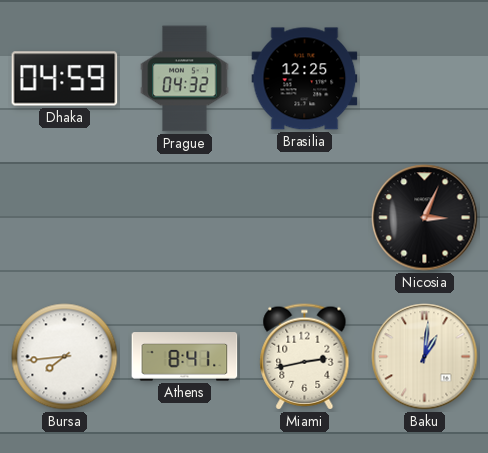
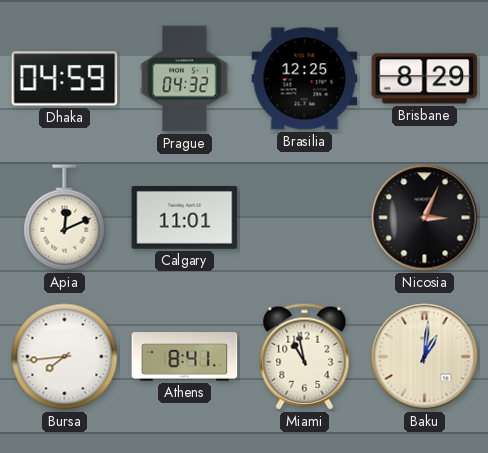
Brisbane: none -> 8:29 (425, 79)
Apia: none -> 12:11 (65, 218)
Calgary: none -> 11:01 (185, 218)
Miami: 2:43 -> 10:58 (305, 357)
